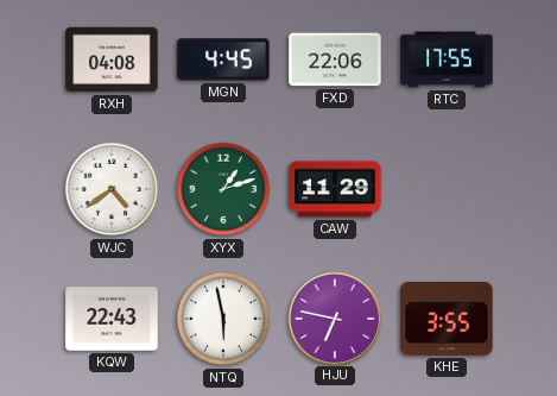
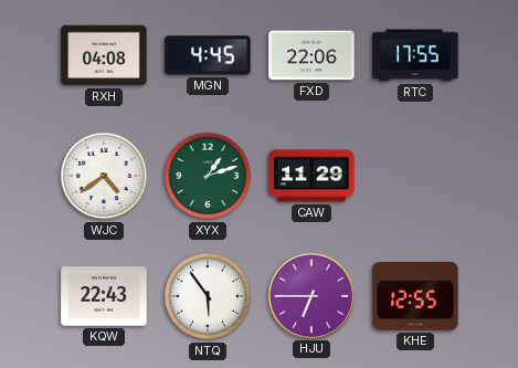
NTQ: 5:58 -> 5:54 (208, 296)
HJU: 6:47 -> 6:45 (310, 295)
KHE: 3:55 -> 12:55 (415, 296)
